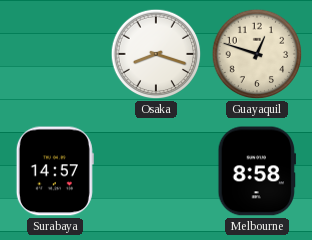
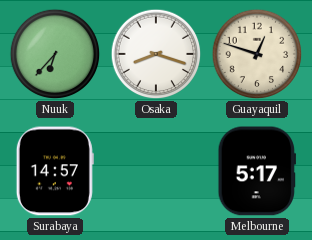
Nuuk: none -> 6:37 (55, 54)
Melbourne: 8:58 -> 5:17 (256, 171)
